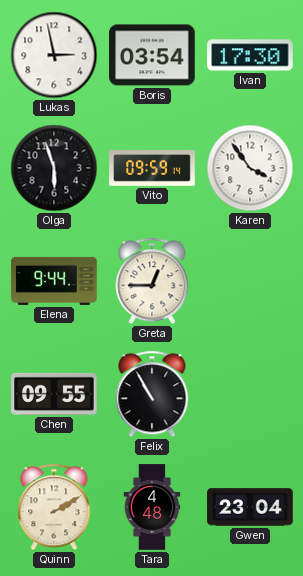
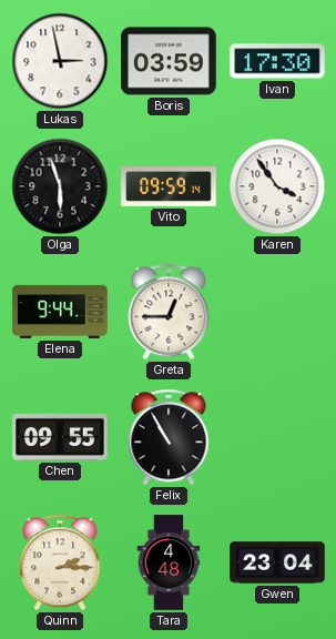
Boris: 03:54 -> 03:59 (169, 61)
Quinn: 2:10 -> 2:15 (60, 562)
